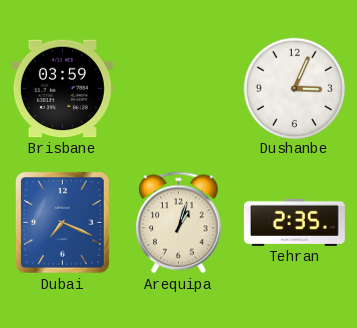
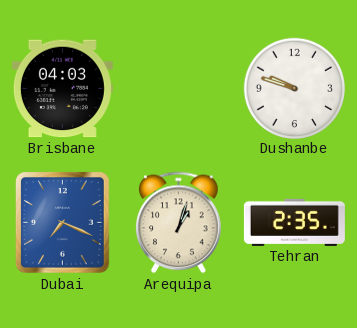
Brisbane: 03:59 -> 04:03 (62, 89)
Dushanbe: 3:04 -> 9:48 (294, 88)
